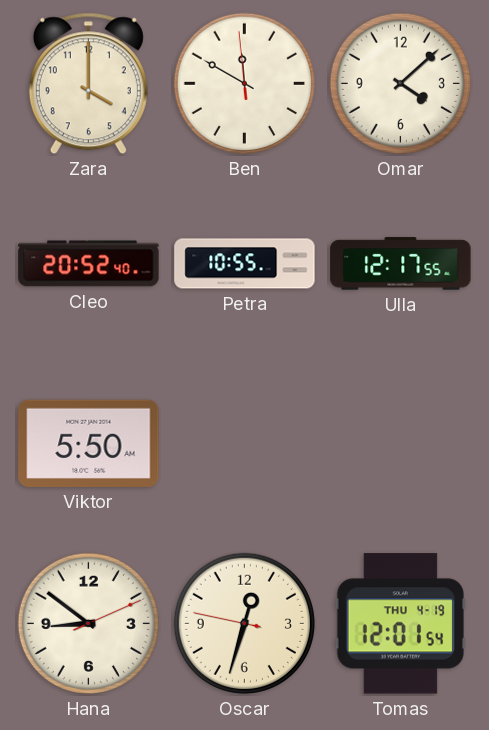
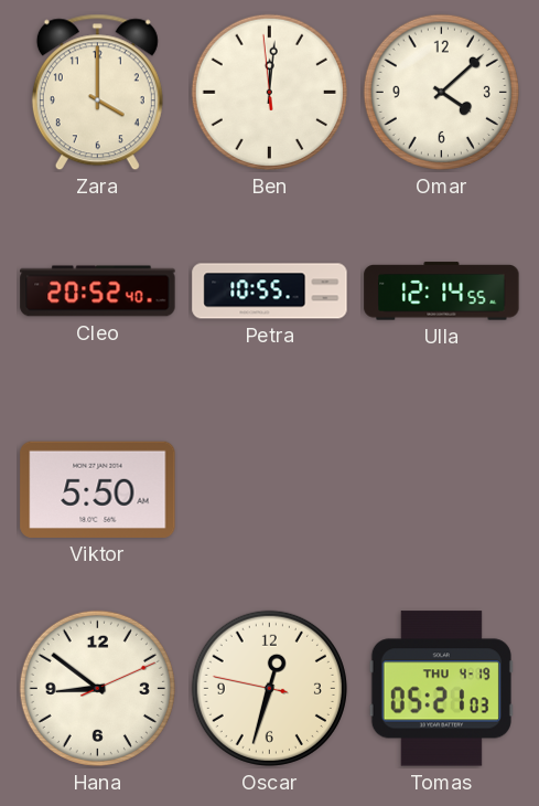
Ben: 11:49 -> 12:00 (269, 92)
Ulla: 12:17 -> 12:14 (442, 291)
Tomas: 12:01 -> 05:21 (441, 689)
